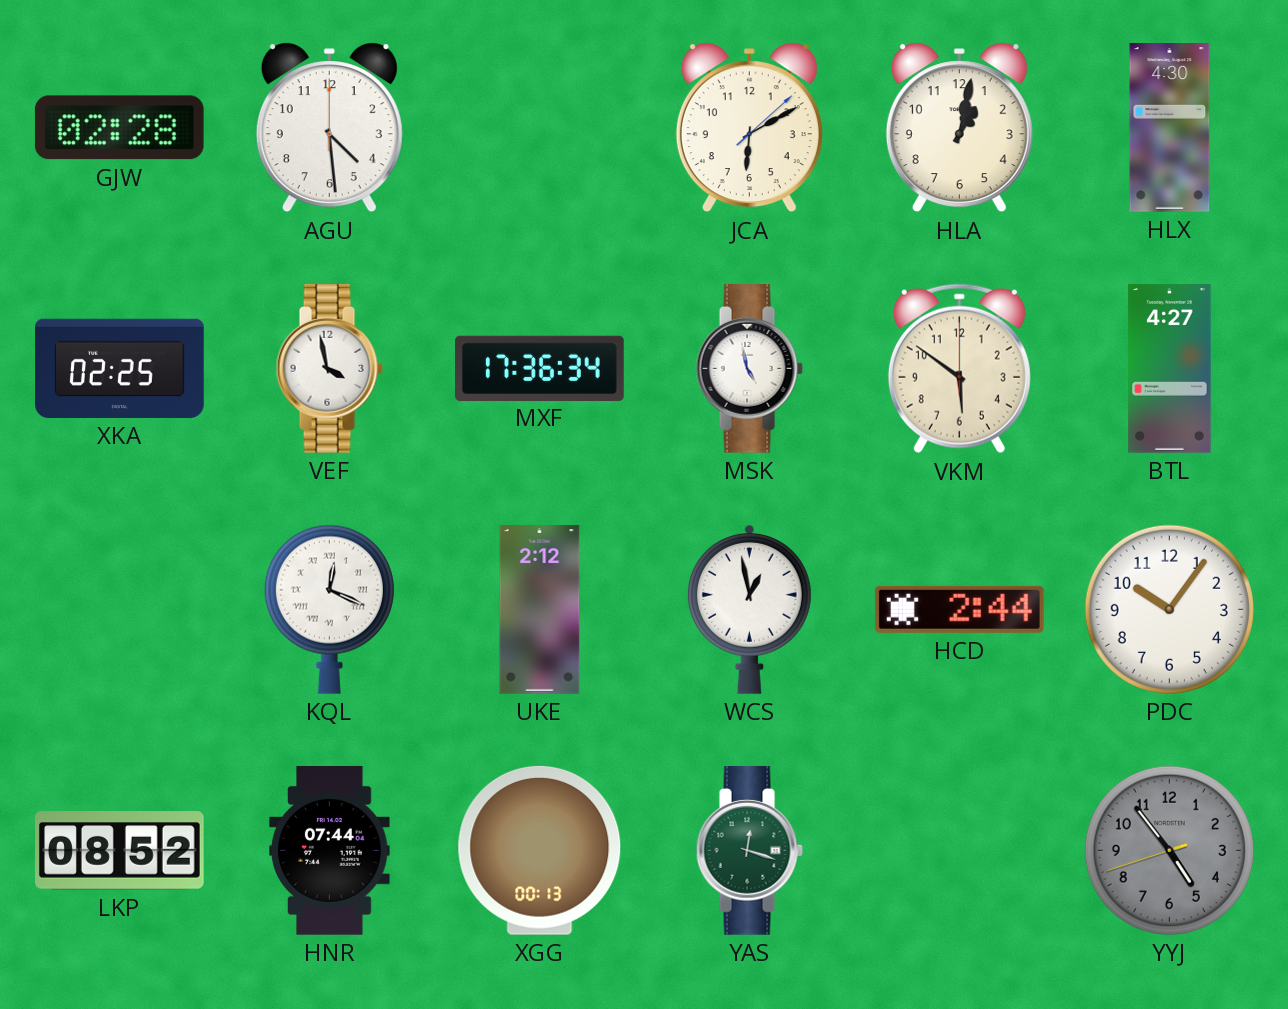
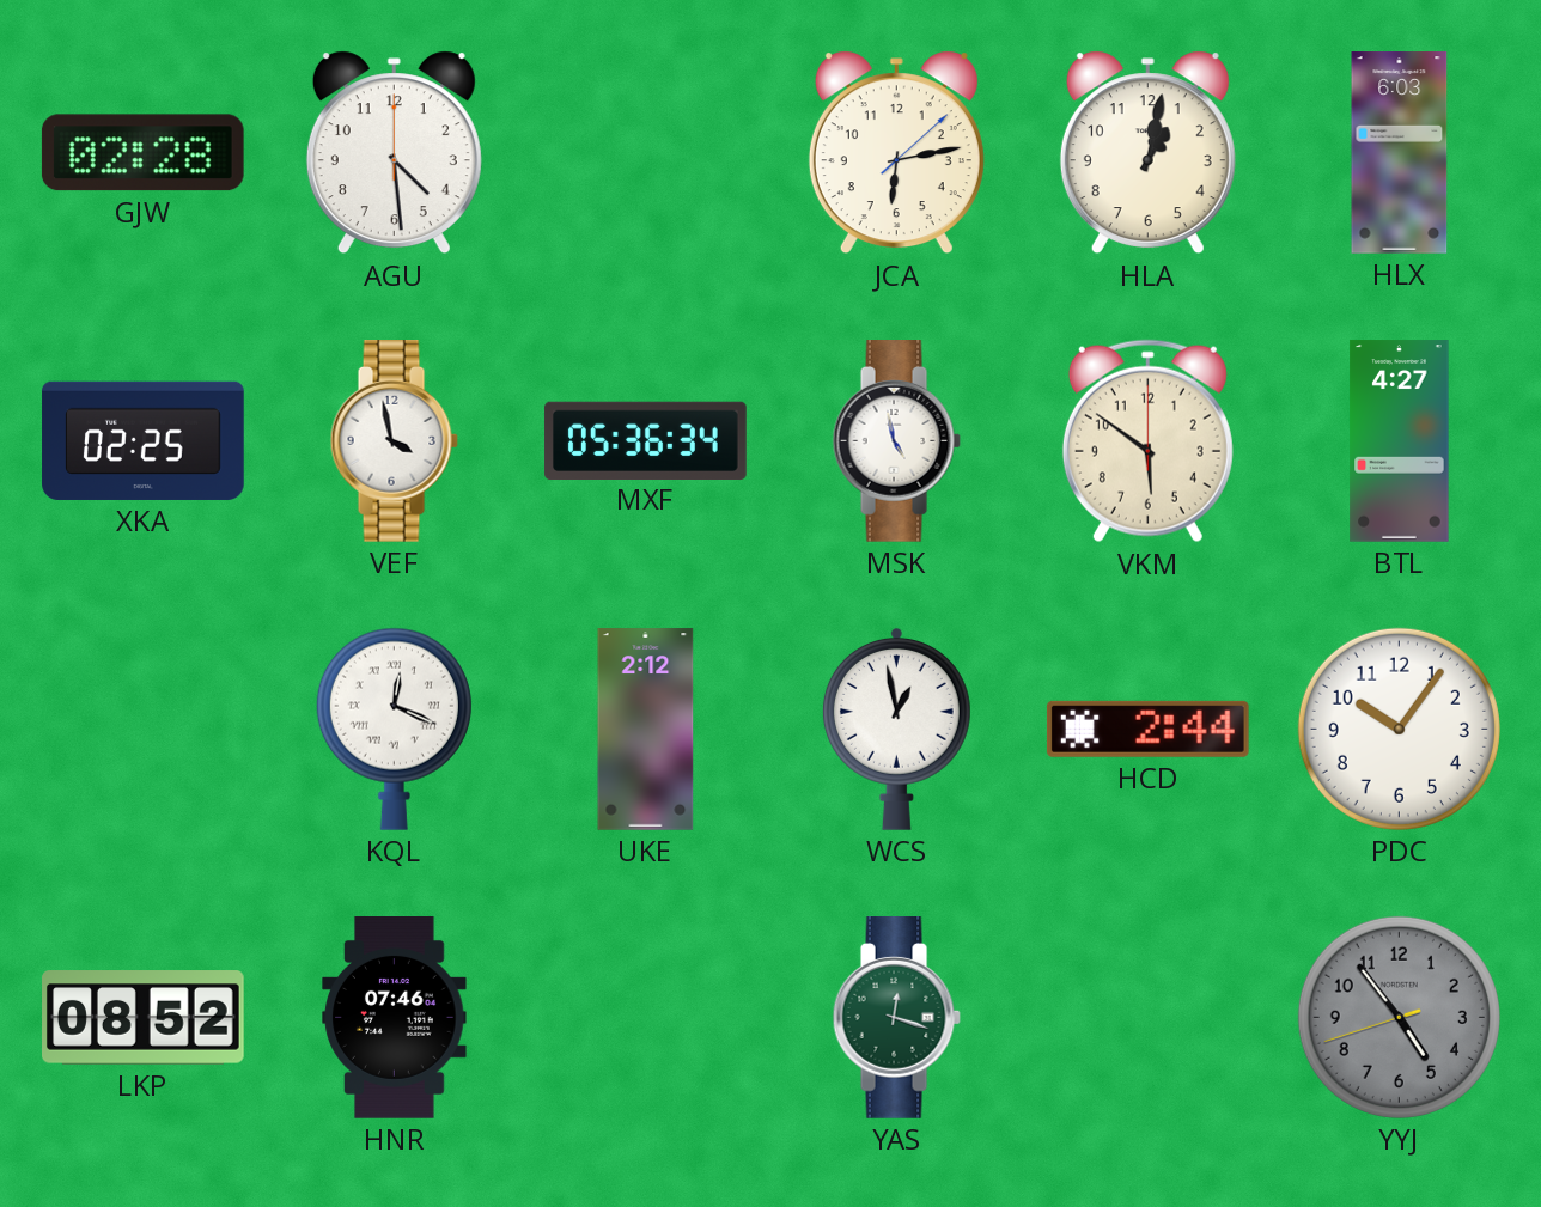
JCA: 6:10 -> 6:13 (896, 153)
HLX: 4:30 -> 6:03 (1400, 153)
MXF: 17:36 -> 05:36 (646, 440)
HNR: 07:44 -> 07:46 (395, 1018)
XGG: 00:13 -> none (540, 850)
